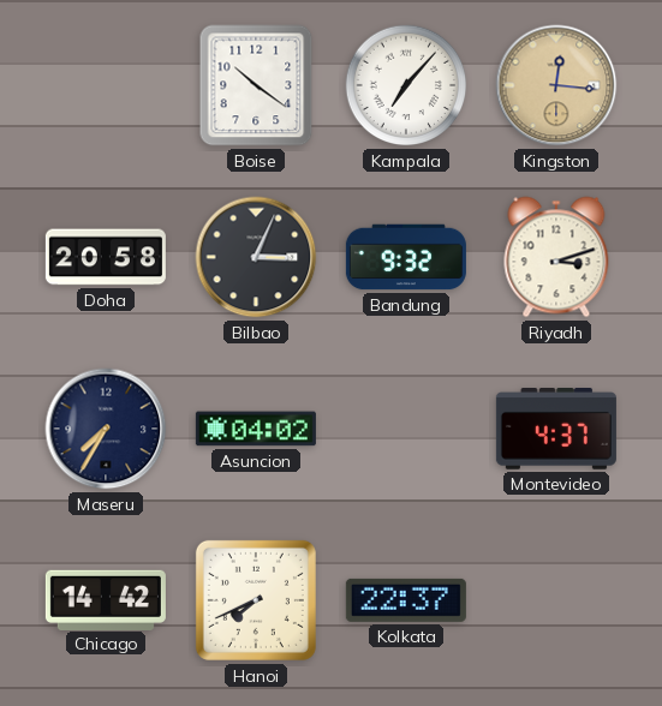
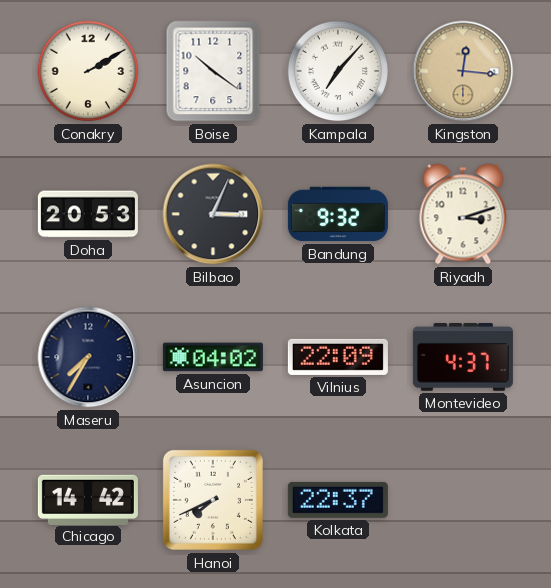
Conakry: none -> 2:10 (88, 71)
Doha: 20:58 -> 20:53 (88, 214)
Vilnius: none -> 22:09 (338, 357)
